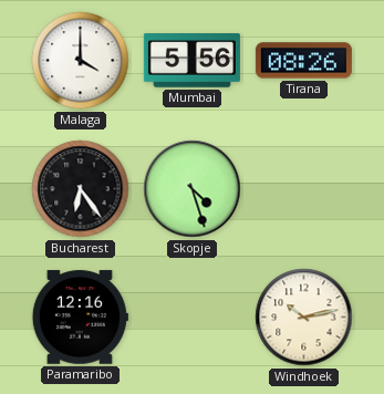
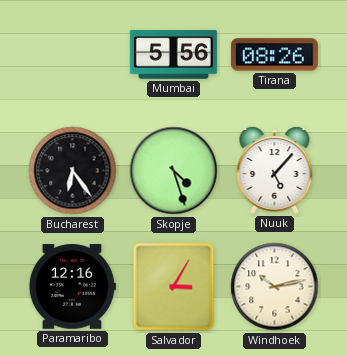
Malaga: 4:00 -> none (81, 61)
Nuuk: none -> 5:07 (275, 170)
Salvador: none -> 3:05 (174, 287)
